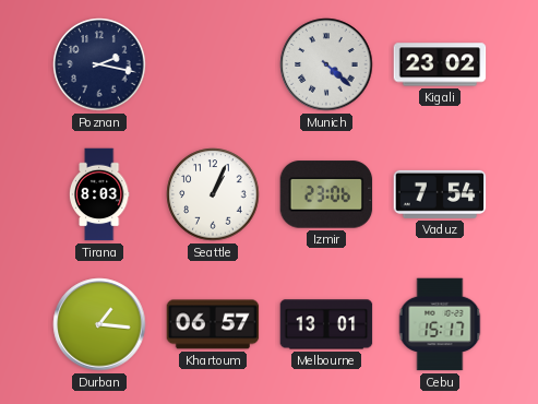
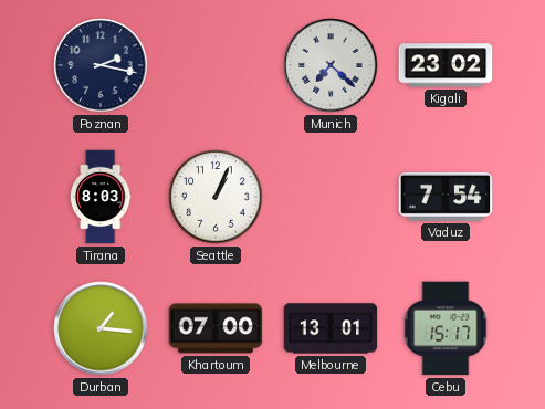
Munich: 4:22 -> 7:22 (331, 65)
Izmir: 23:06 -> none (326, 194)
Khartoum: 06:57 -> 07:00 (216, 328)
